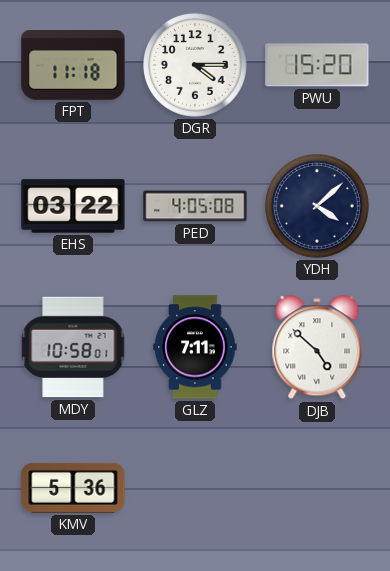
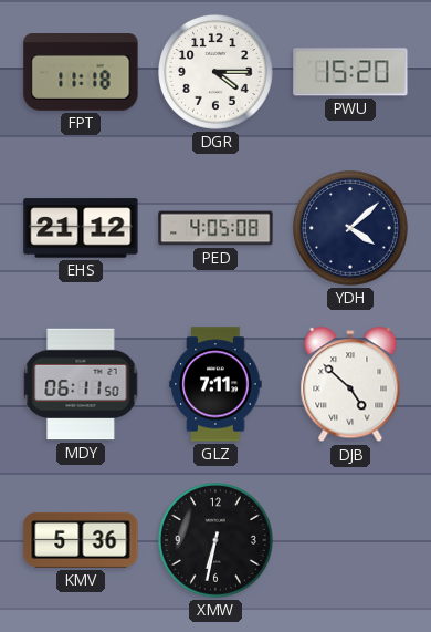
EHS: 03:22 -> 21:12 (81, 228)
MDY: 10:58 -> 06:11 (81, 384)
XMW: none -> 6:32 (217, 541)
